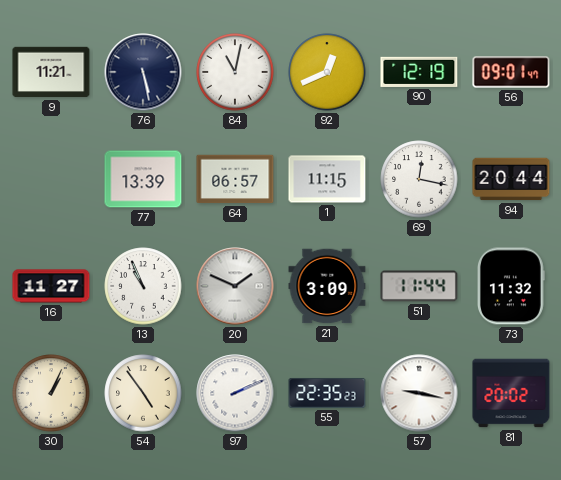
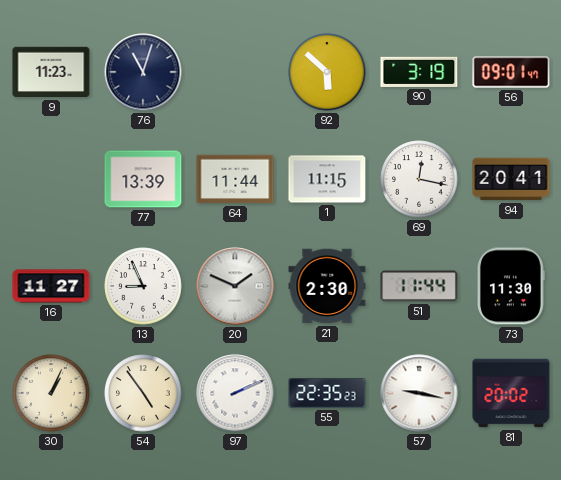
9: 11:21 -> 11:23 (51, 72)
76: 5:28 -> 11:03 (143, 72)
84: 11:02 -> none (235, 72)
92: 12:41 -> 5:52 (327, 72)
90: 12:19 -> 3:19 (419, 72)
64: 06:57 -> 11:44 (235, 179)
94: 20:44 -> 20:41 (511, 179)
13: 10:56 -> 8:56 (143, 286)
21: 3:09 -> 2:30 (327, 286)
73: 11:32 -> 11:30 (512, 286)
